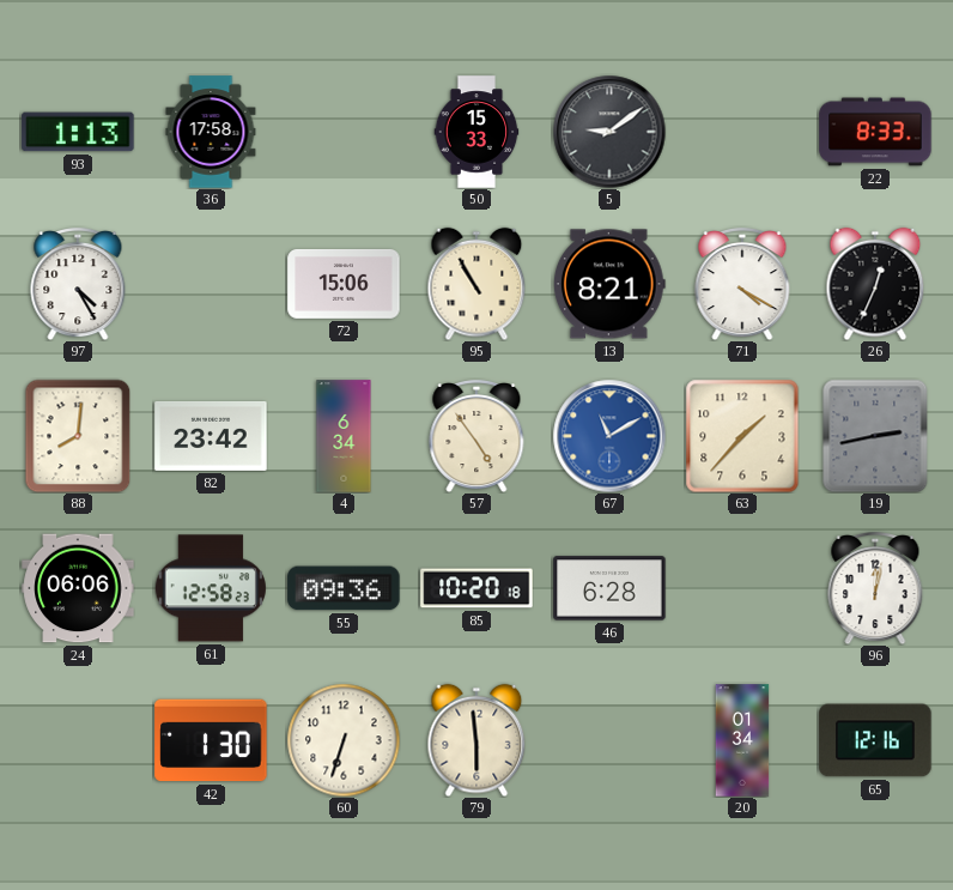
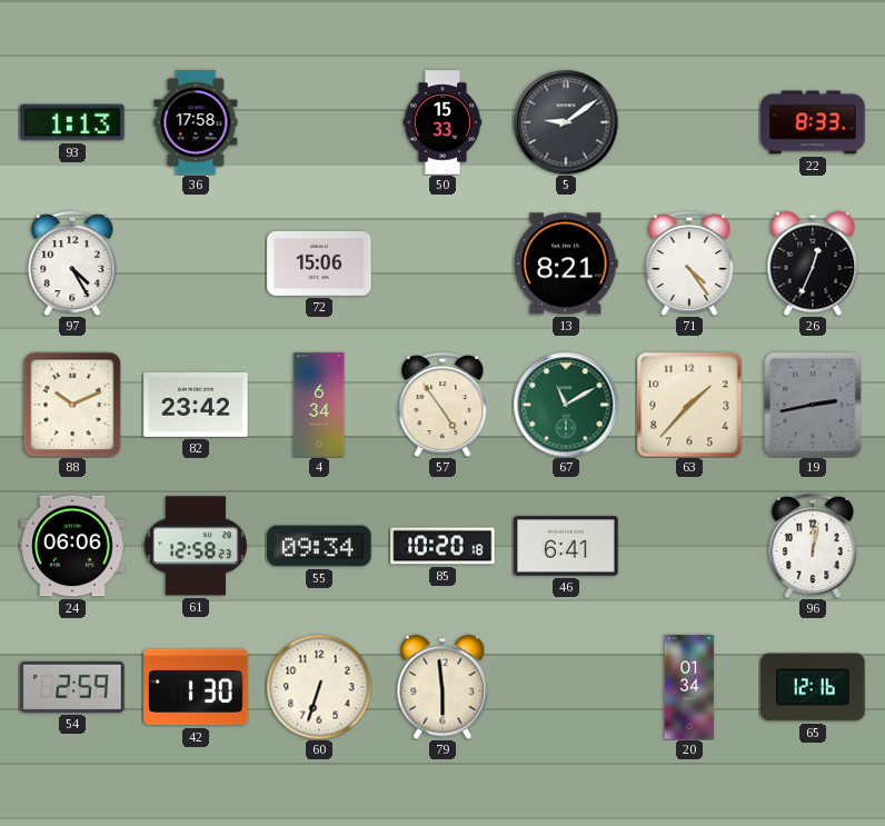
95: 10:55 -> none (476, 284)
71: 4:20 -> 4:24 (689, 265)
88: 8:01 -> 10:11 (72, 405)
67 dial: blue -> green (566, 405)
55: 09:36 -> 09:34 (319, 546)
46: 6:28 -> 6:41 (566, 546)
54: none -> 2:59 (72, 687)
